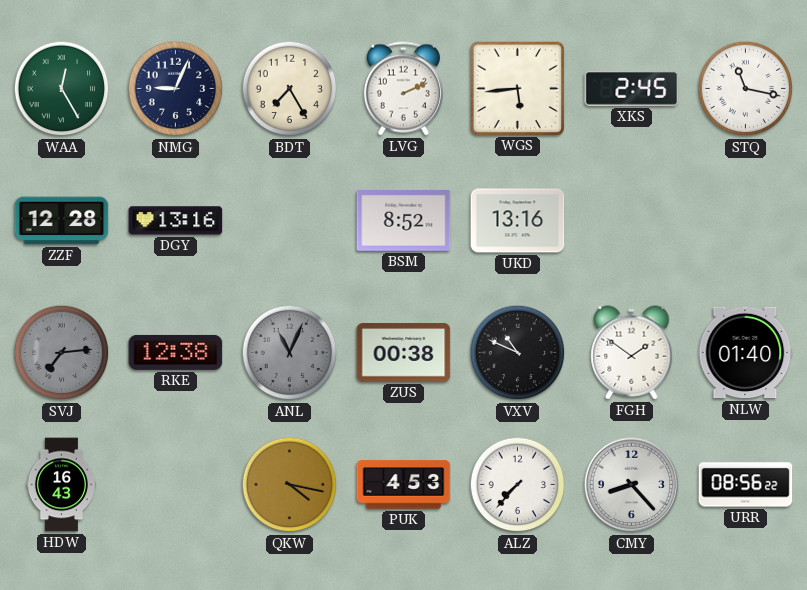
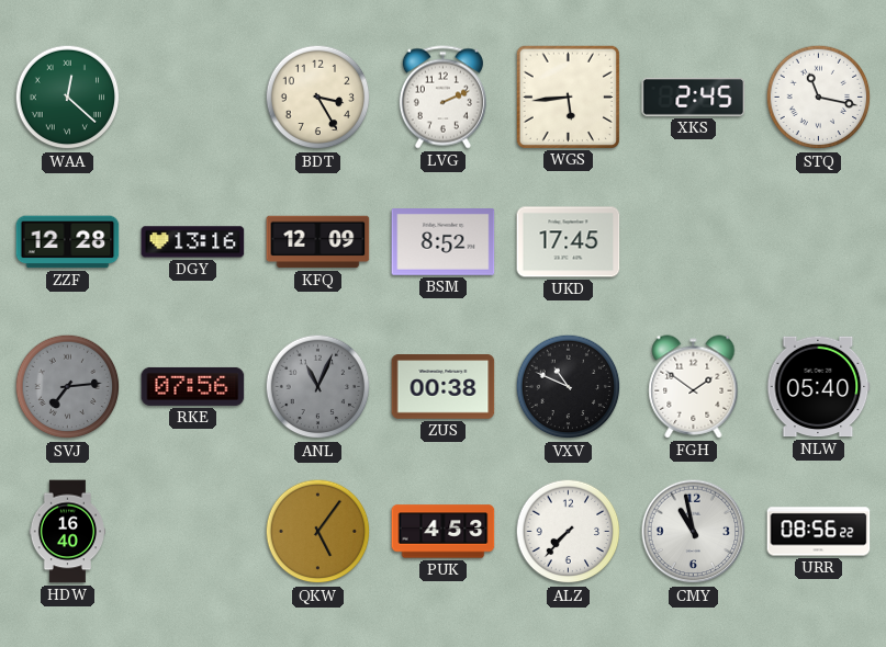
WAA: 12:25 -> 12:22 (68, 98)
NMG: 9:04 -> none (176, 89)
BDT: 7:25 -> 3:25 (318, 98)
KFQ: none -> 12:09 (318, 242)
UKD: 13:16 -> 17:45 (569, 242)
RKE: 12:38 -> 07:56 (193, 386)
NLW: 01:40 -> 05:40 (819, 387)
HDW: 16:43 -> 16:40 (67, 532)
QKW: 4:17 -> 5:06 (318, 532)
CMY: 8:23 -> 10:58 (694, 532)
